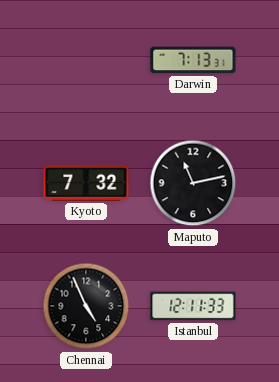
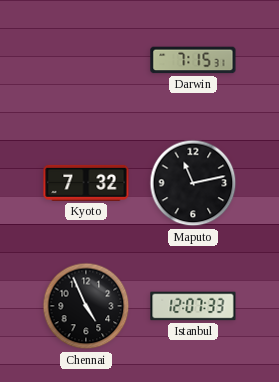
Darwin: 7:13 -> 7:15 (193, 60)
Istanbul: 12:11 -> 12:07 (193, 306)
